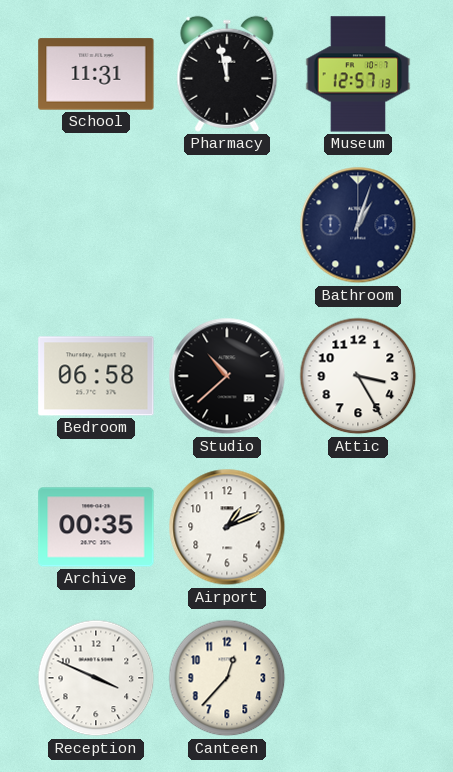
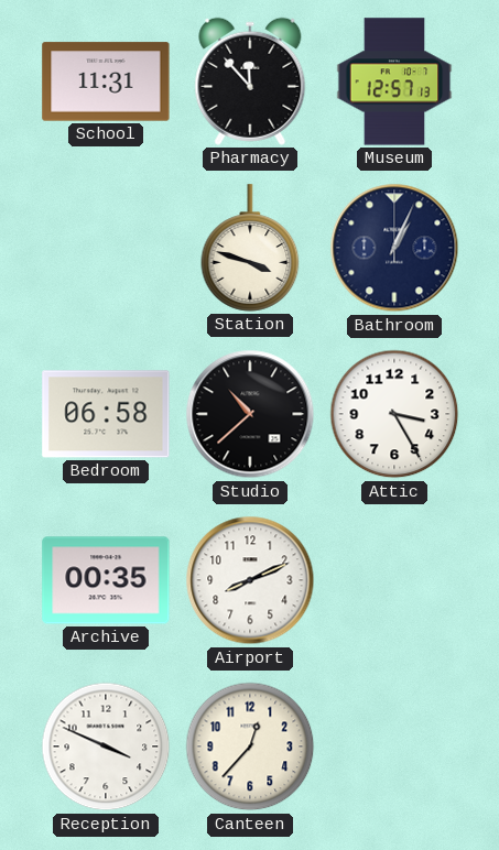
Pharmacy: 11:58 -> 11:53 (250, 81)
Station: none -> 3:48 (250, 248)
Bathroom: 1:03 -> 1:04 (394, 248)
Airport: 1:11 -> 8:11 (250, 580)
